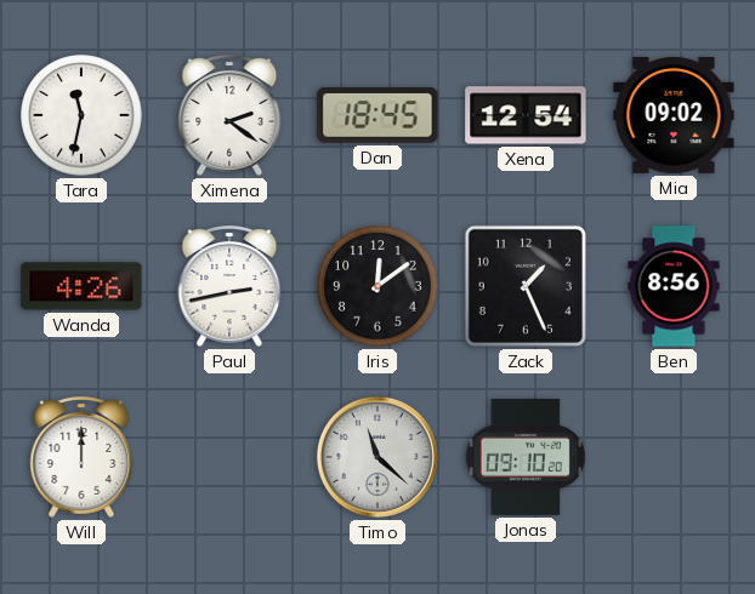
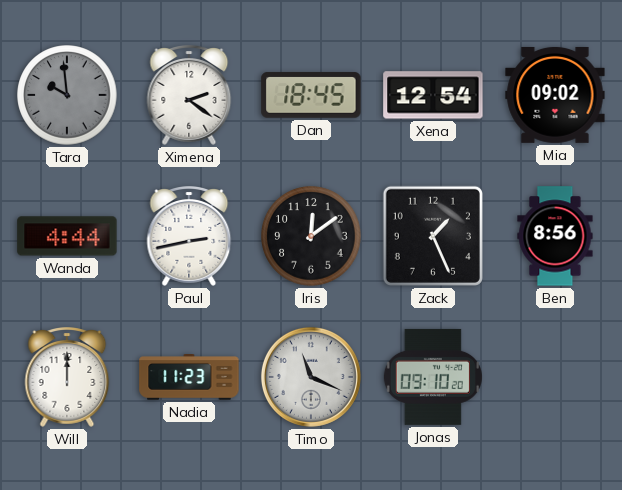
Tara: 11:32 -> 9:59 (67, 95)
Tara dial: white -> grey (67, 95)
Wanda: 4:26 -> 4:44 (67, 236)
Nadia: none -> 11:23 (189, 378)
Timo: 11:22 -> 11:19 (311, 377)
